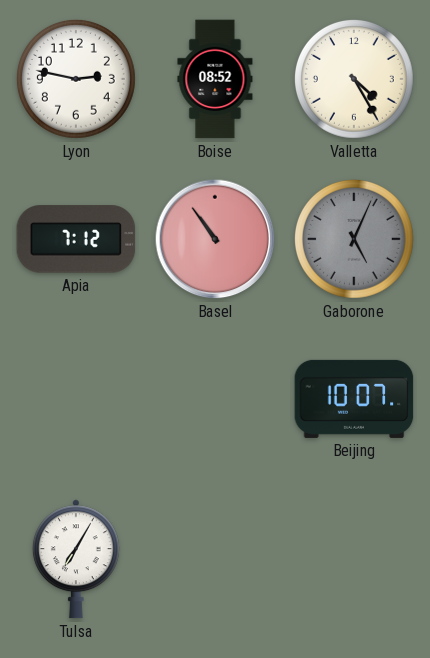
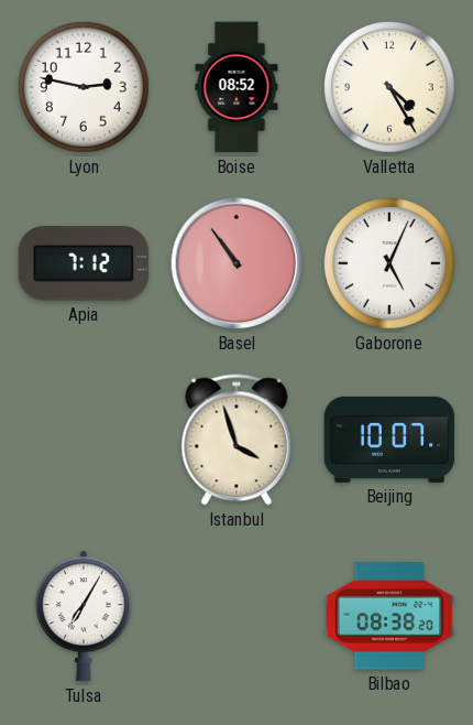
Gaborone dial: grey -> white (389, 263)
Istanbul: none -> 3:57 (237, 440)
Bilbao: none -> 08:38 (389, 616)
